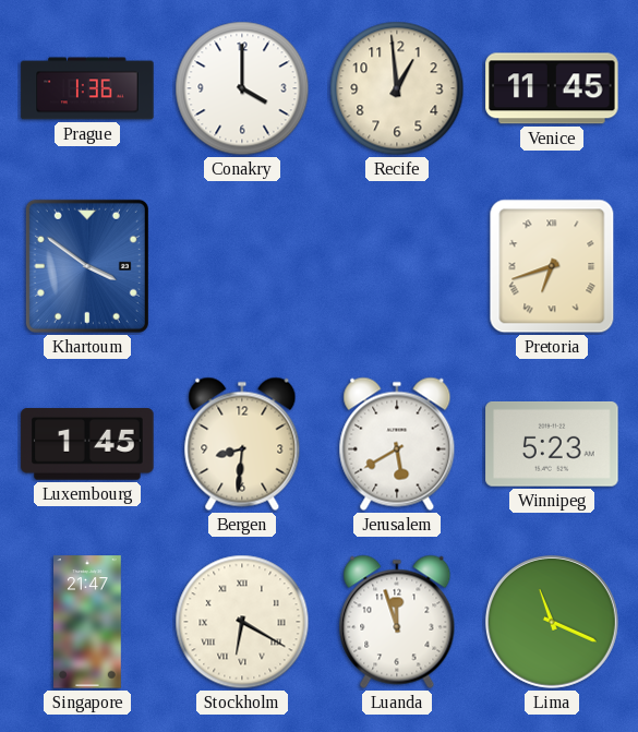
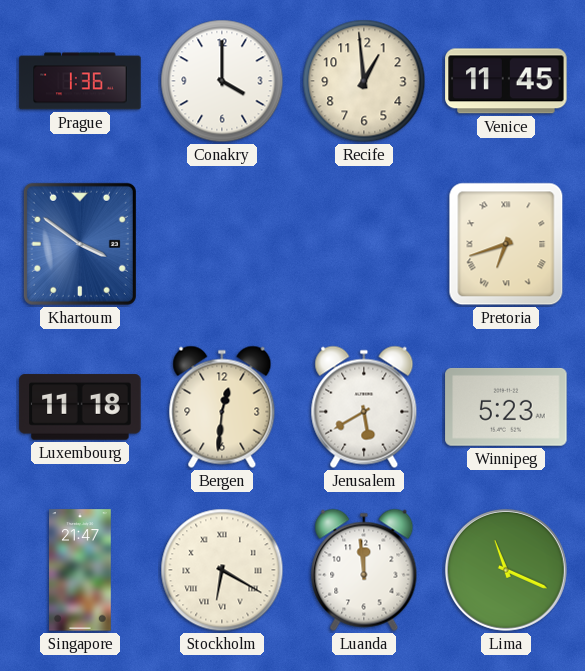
Luxembourg: 1:45 -> 11:18 (80, 407)
Bergen: 8:31 -> 12:31 (222, 407)
Luanda: 11:57 -> 11:59 (364, 570)
